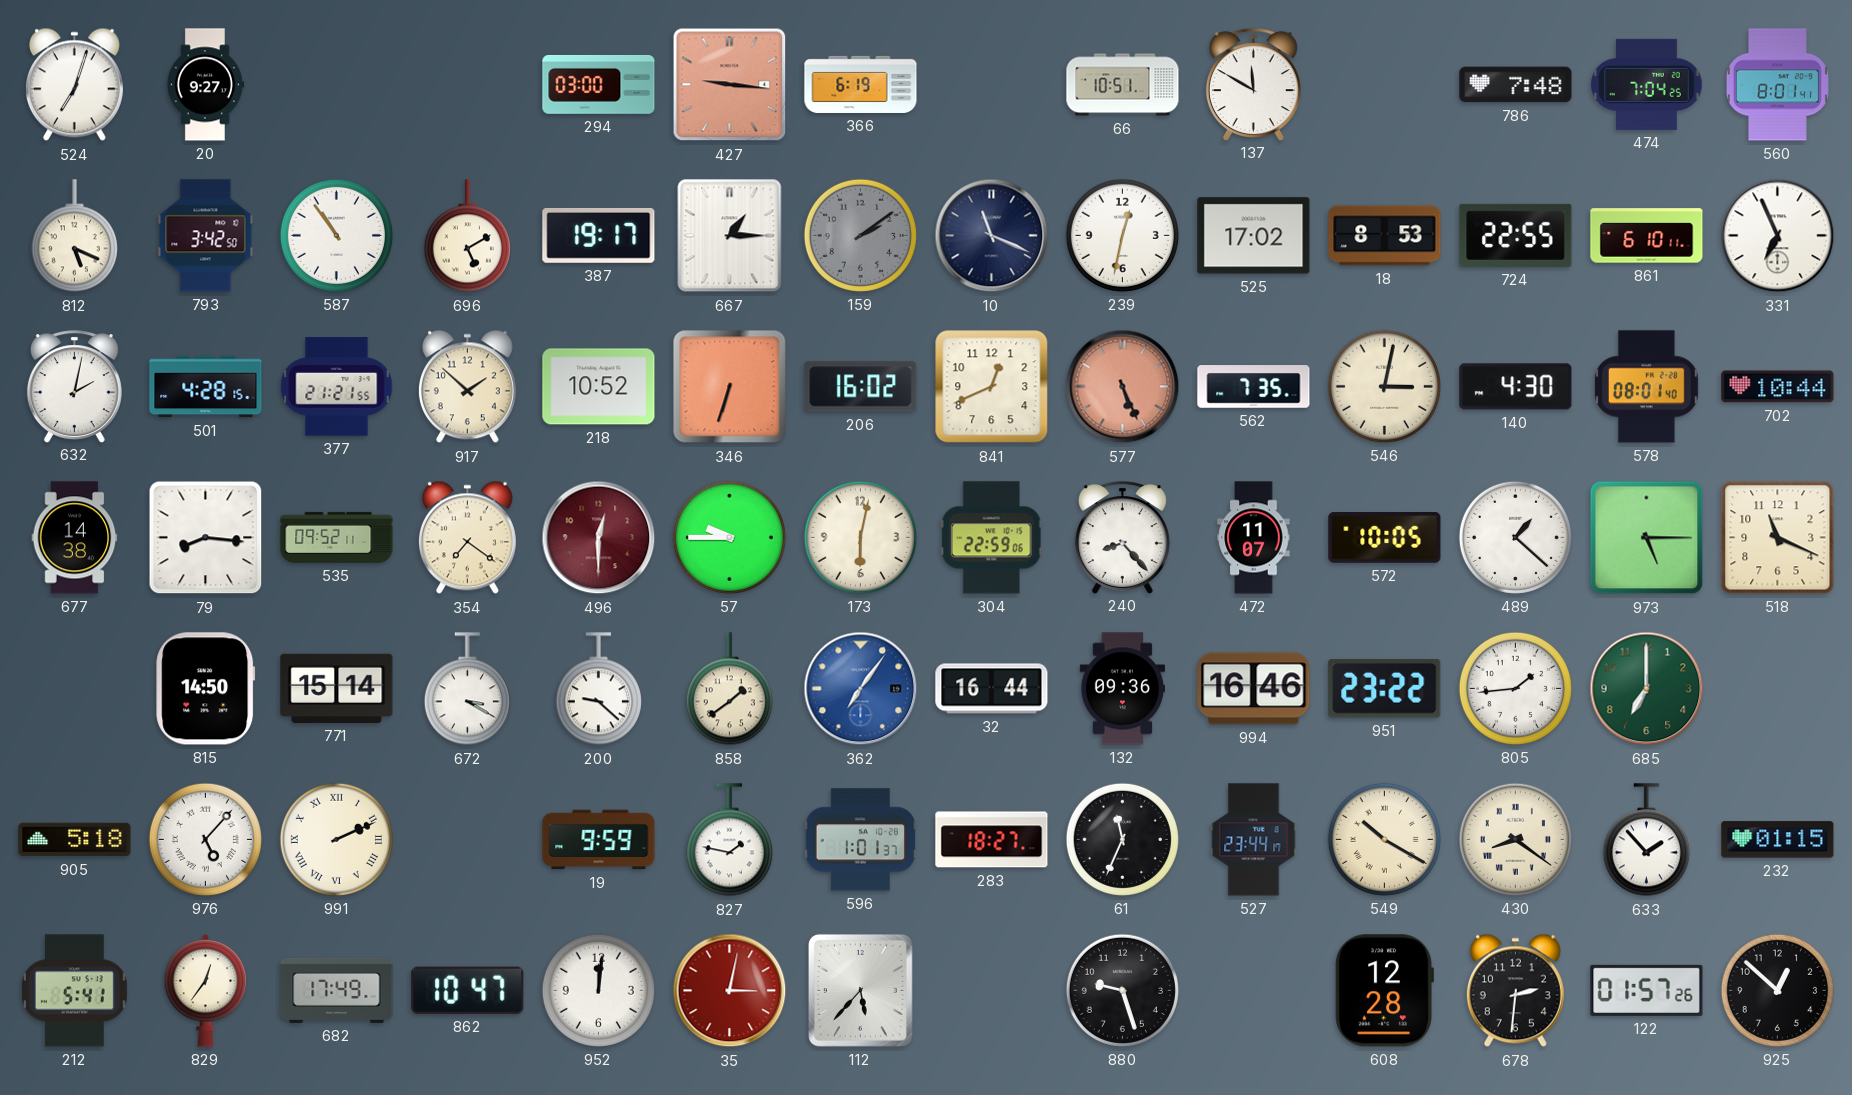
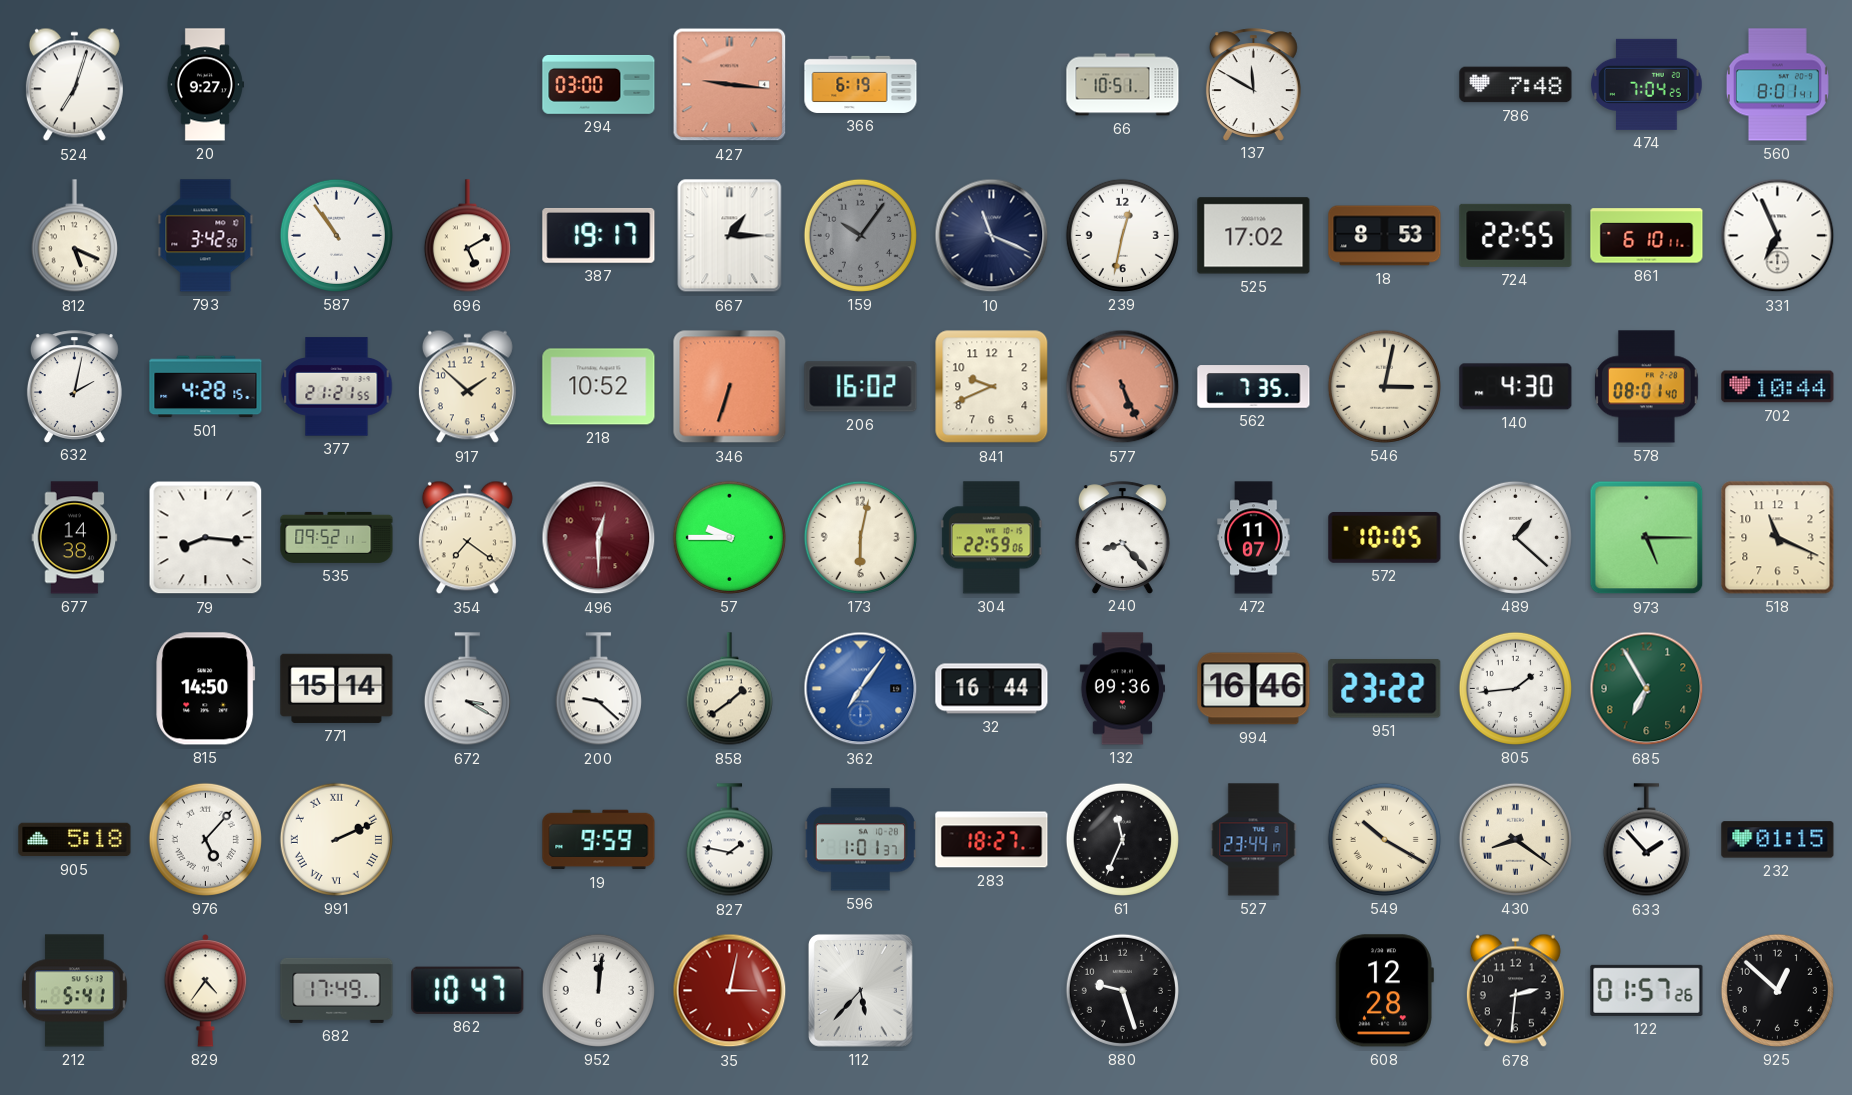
159: 2:09 -> 10:06 (860, 235)
841: 12:41 -> 9:41 (992, 387)
685: 7:00 -> 6:55 (1647, 689)
829: 12:36 -> 4:36 (206, 990)
